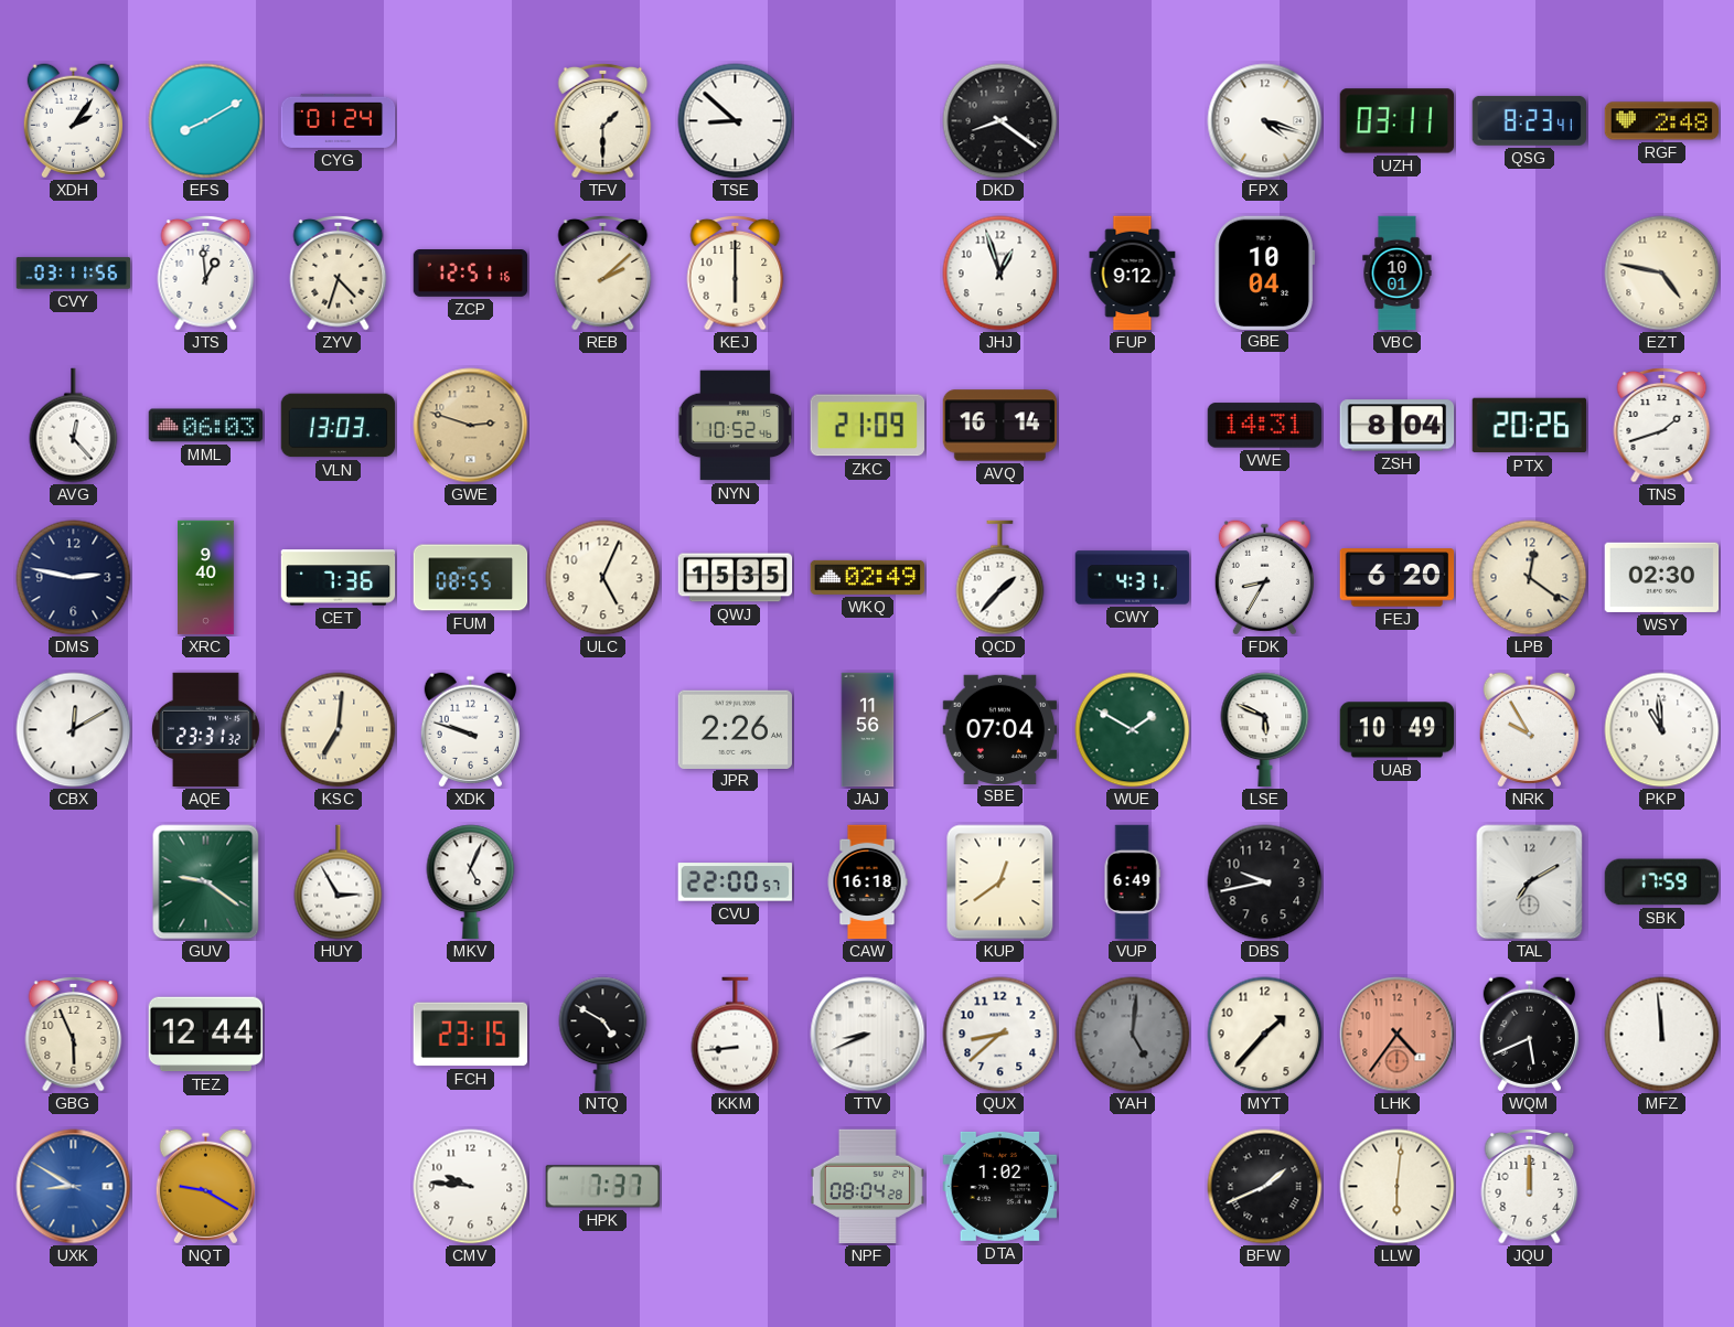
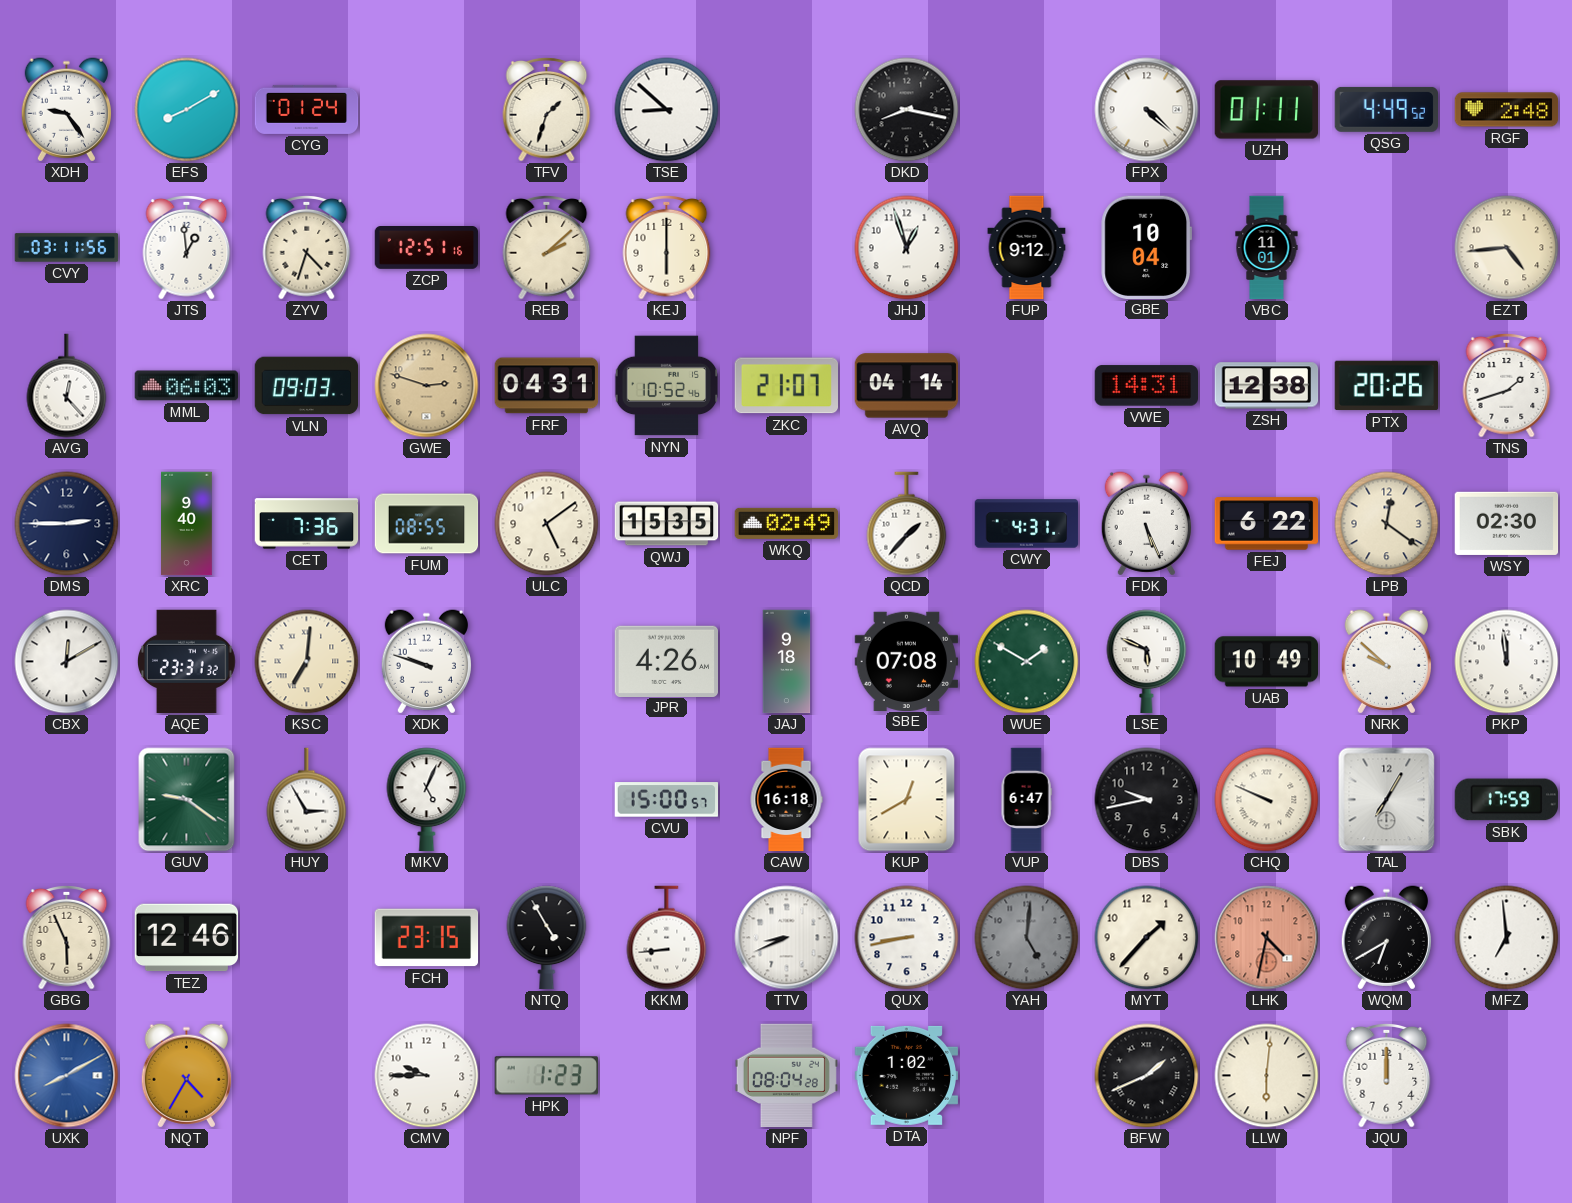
XDH: 2:06 -> 9:24 (66, 110)
TFV: 1:30 -> 1:33 (547, 109)
DKD: 8:21 -> 8:17 (907, 110)
FPX: 4:18 -> 4:22 (1147, 110)
UZH: 03:11 -> 01:11 (1267, 110)
QSG: 8:23 -> 4:49 (1387, 109)
VBC: 10:01 -> 11:01 (1267, 248)
EZT: 4:47 -> 4:44 (1507, 248)
VLN: 13:03 -> 09:03 (307, 386)
FRF: none -> 04:31 (547, 386)
ZKC: 21:09 -> 21:07 (786, 386)
AVQ: 16:14 -> 04:14 (907, 386)
ZSH: 8:04 -> 12:38 (1267, 386)
DMS: 2:47 -> 2:45 (67, 524)
ULC: 5:04 -> 5:09 (547, 524)
FDK: 8:35 -> 5:26 (1146, 524)
FEJ: 6:20 -> 6:22 (1267, 524)
JPR: 2:26 -> 4:26 (666, 661)
JAJ: 11:56 -> 9:18 (787, 662)
SBE: 07:04 -> 07:08 (907, 661)
NRK: 9:55 -> 9:52 (1386, 662)
PKP: 10:59 -> 11:59 (1507, 662)
CVU: 22:00 -> 15:00 (667, 800)
KUP: 12:39 -> 12:40 (907, 800)
VUP: 6:49 -> 6:47 (1026, 800)
CHQ: none -> 9:49 (1267, 800)
TAL: 7:10 -> 7:05 (1387, 800)
TEZ: 12:44 -> 12:46 (187, 938)
NTQ: 4:50 -> 4:55 (547, 938)
QUX: 8:38 -> 8:43 (907, 938)
LHK: 4:36 -> 4:32 (1267, 938)
WQM: 5:41 -> 6:40 (1386, 938)
MFZ: 11:59 -> 6:59 (1507, 938)
UXK: 8:50 -> 8:10 (67, 1076)
NQT: 9:20 -> 4:35 (186, 1076)
CMV: 9:46 -> 9:45 (427, 1076)
HPK: 7:37 -> 1:23 (546, 1076)
